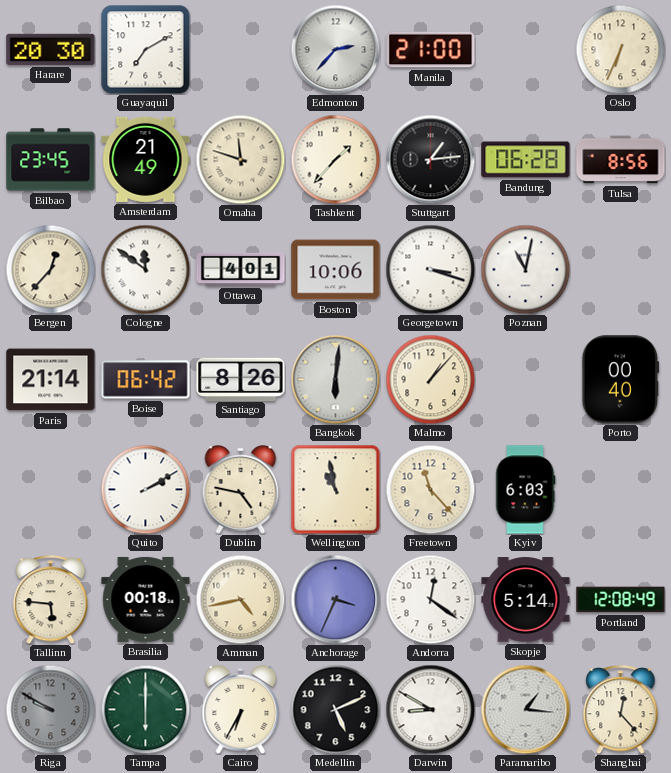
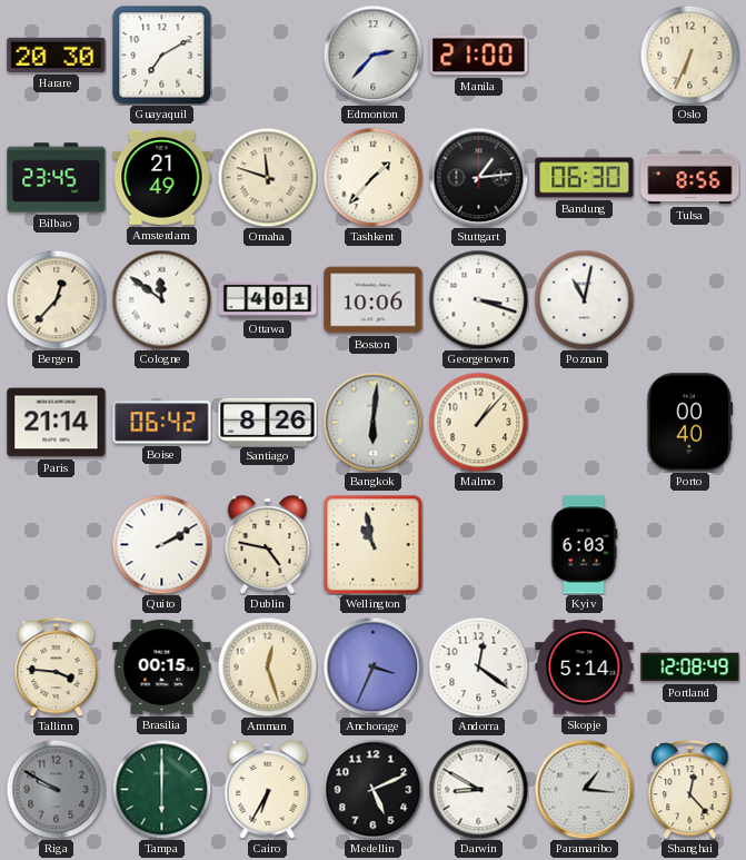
Bandung: 06:28 -> 06:30 (585, 178)
Freetown: 11:23 -> none (430, 489)
Tallinn: 5:46 -> 3:46 (57, 668)
Brasilia: 00:18 -> 00:15 (162, 666)
Amman: 4:43 -> 12:27 (267, 666)
